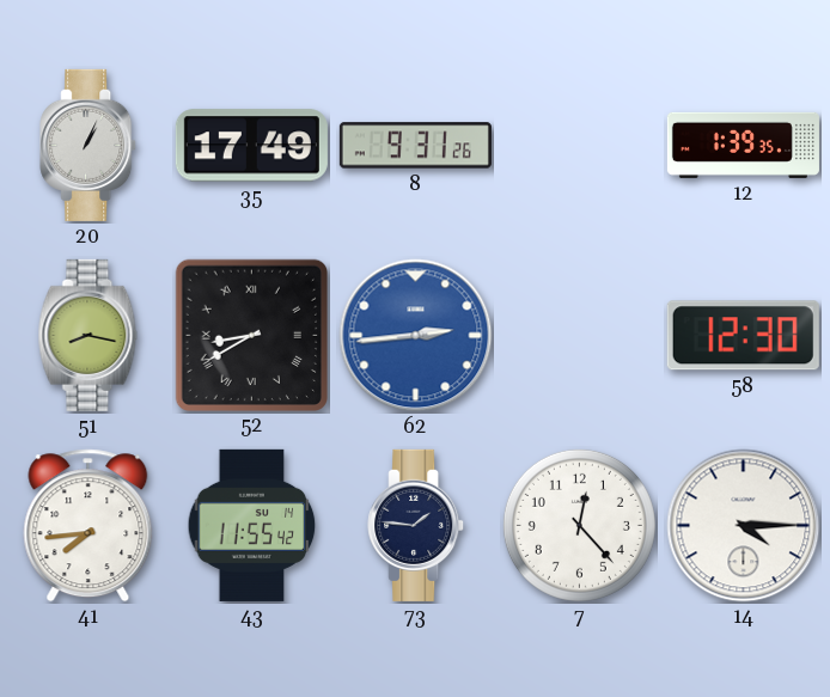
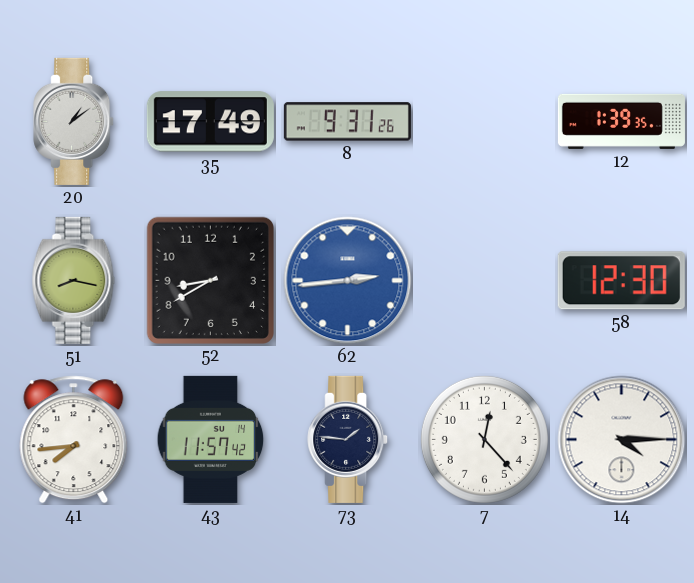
20: 1:04 -> 1:09 (74, 121)
52 numerals: Roman -> Arabic (210, 280)
43: 11:55 -> 11:57 (211, 439)
